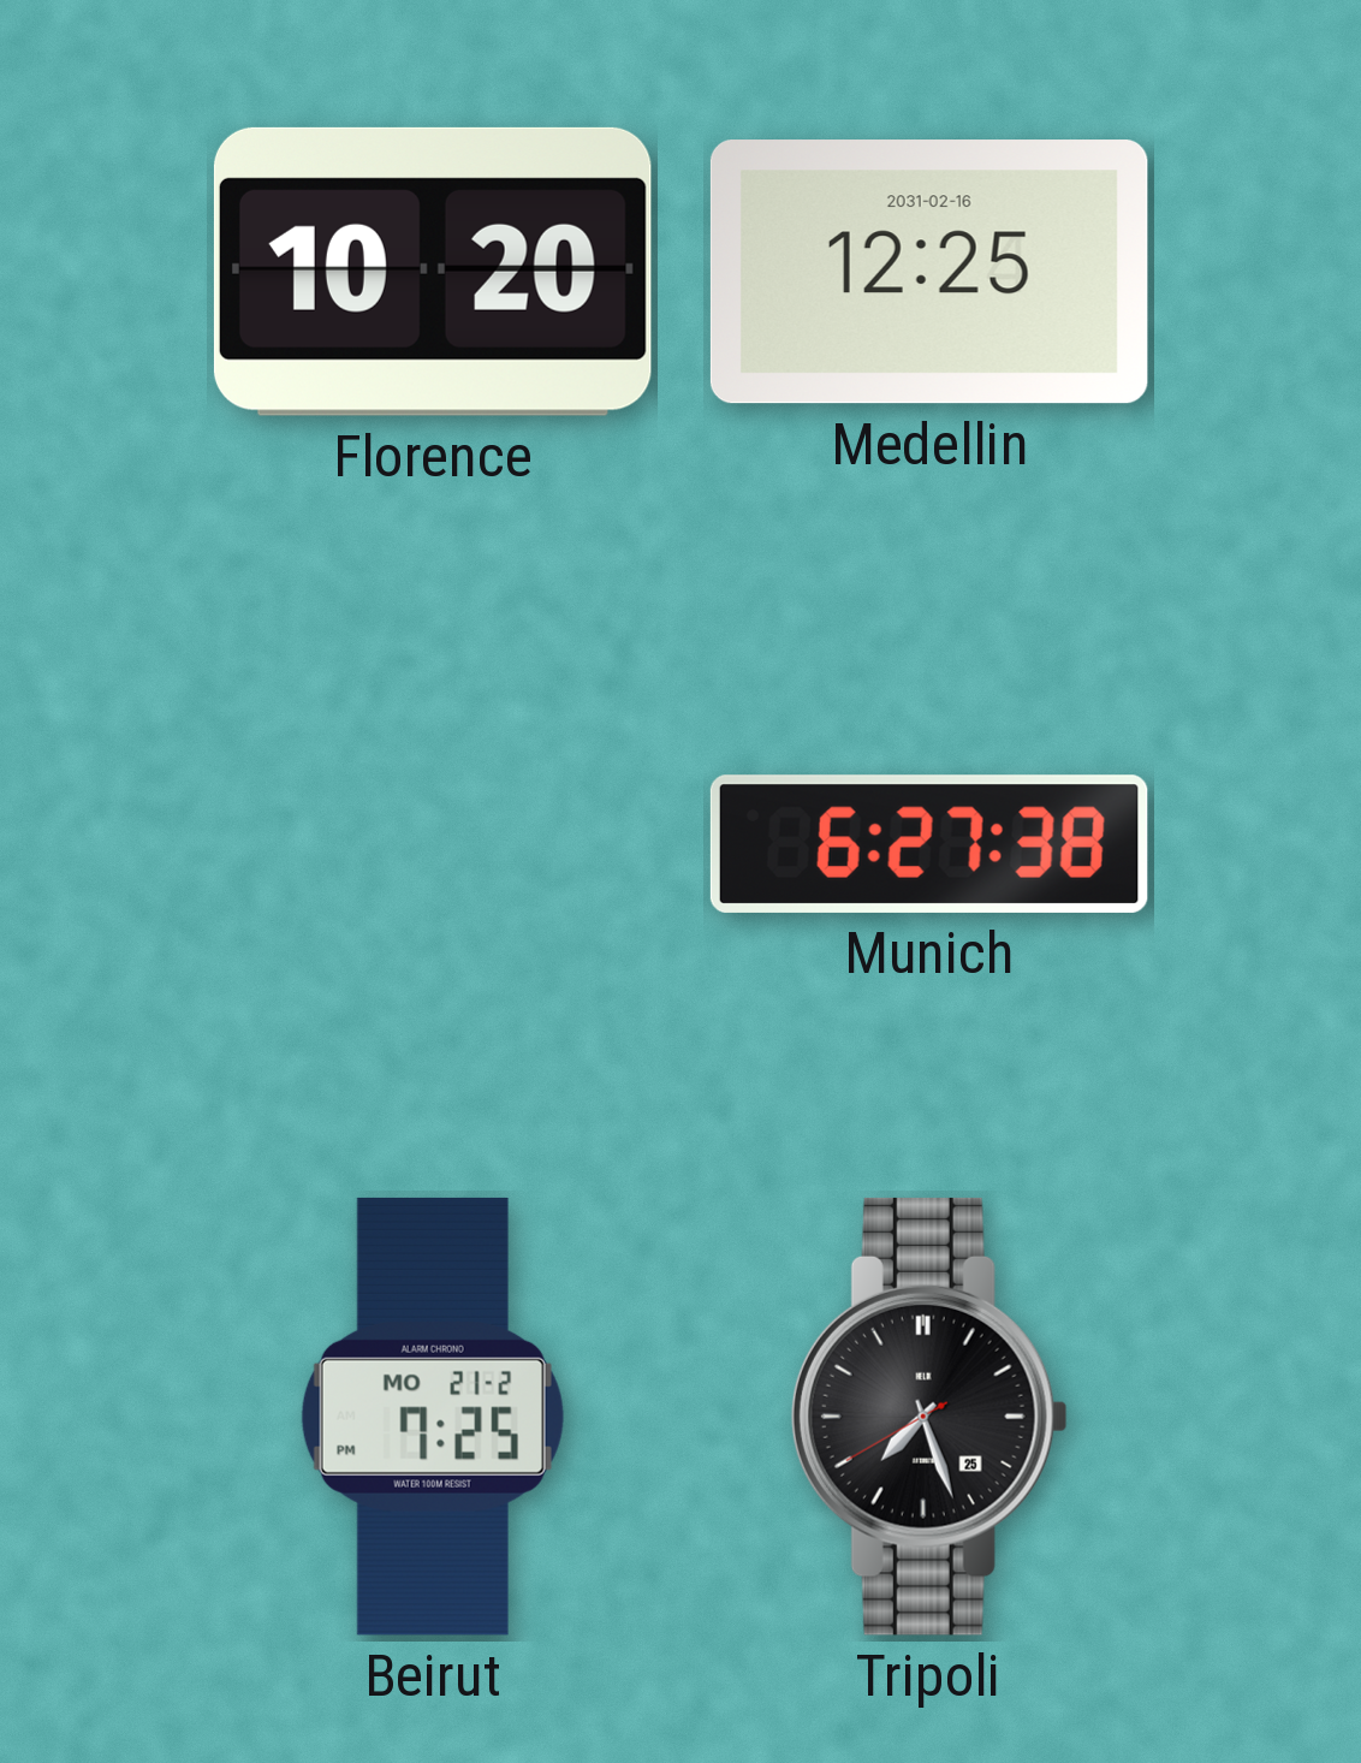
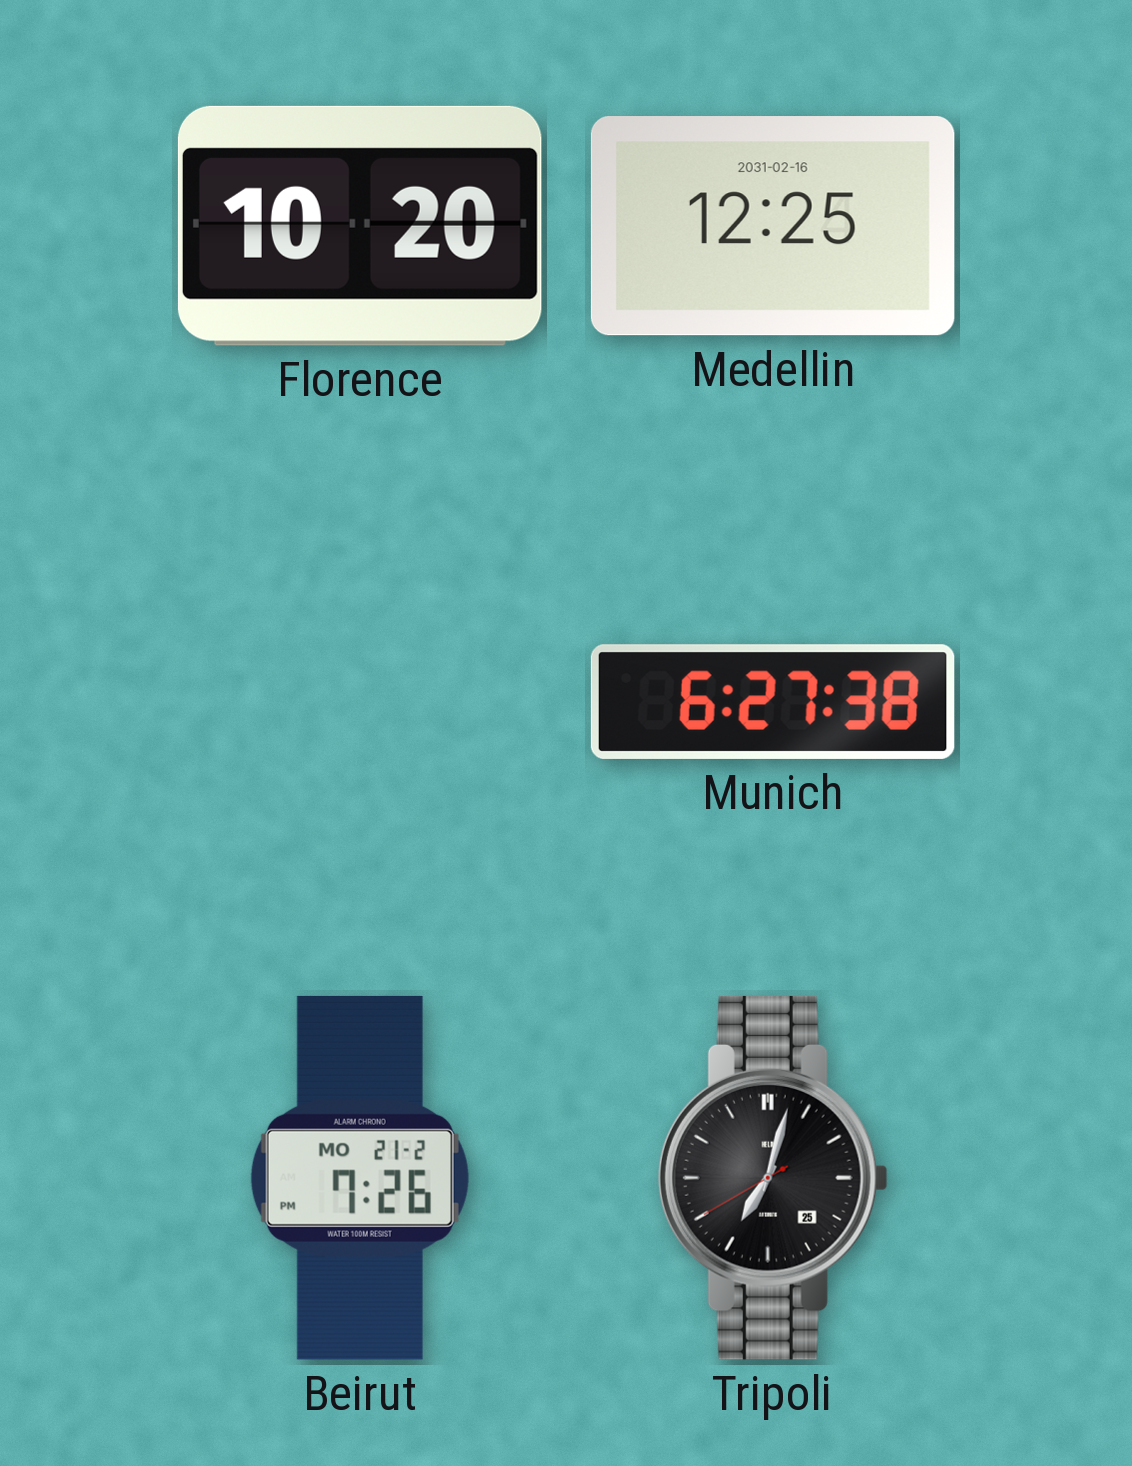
Beirut: 7:25 -> 7:26 (360, 1178)
Tripoli: 7:26 -> 7:02 (773, 1178)
